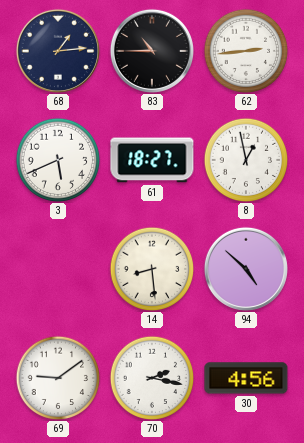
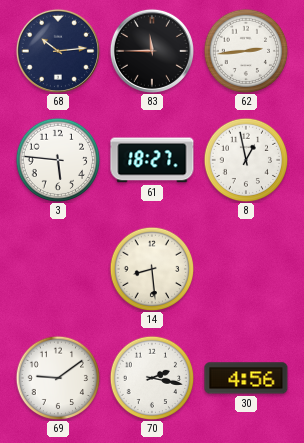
68: 1:14 -> 10:14 (58, 51)
83: 10:45 -> 11:45 (152, 51)
3: 5:41 -> 5:46 (58, 160)
94: 4:52 -> none (246, 269)
